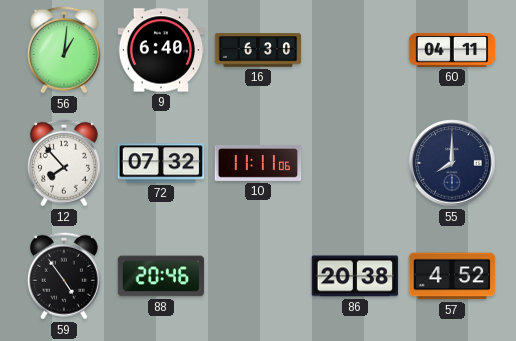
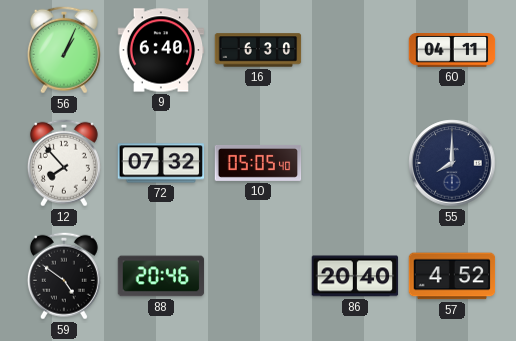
56: 1:01 -> 1:04 (64, 50)
10: 11:11 -> 05:05 (258, 163)
59: 4:54 -> 4:51 (64, 276)
86: 20:38 -> 20:40 (355, 276)
